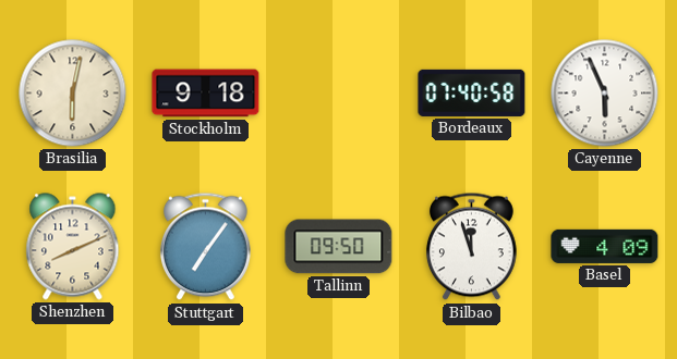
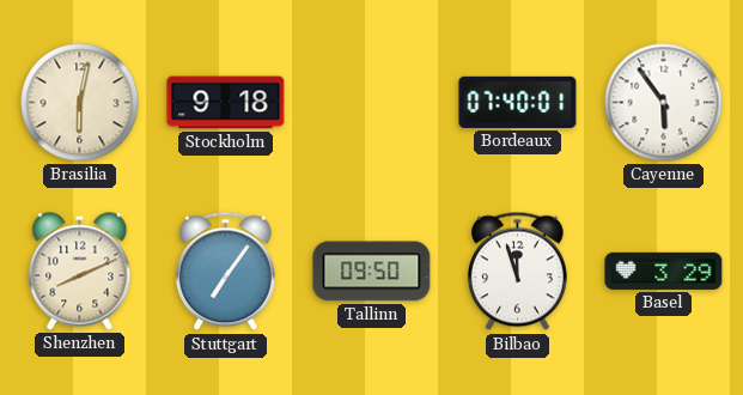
Bordeaux: 07:40:58 -> 07:40:01 (518, 102)
Cayenne: 5:56 -> 5:54 (664, 103)
Basel: 4:09 -> 3:29 (664, 271)
